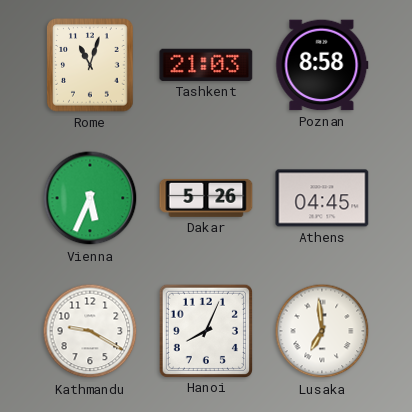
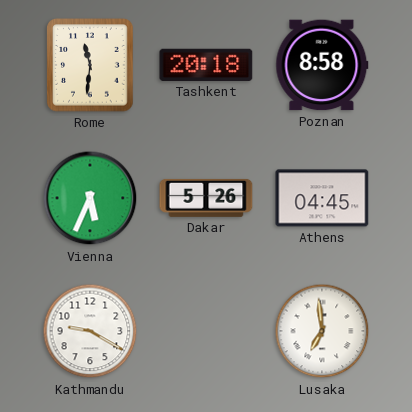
Rome: 11:03 -> 11:31 (90, 65)
Tashkent: 21:03 -> 20:18 (206, 65)
Hanoi: 8:04 -> none (205, 330)
